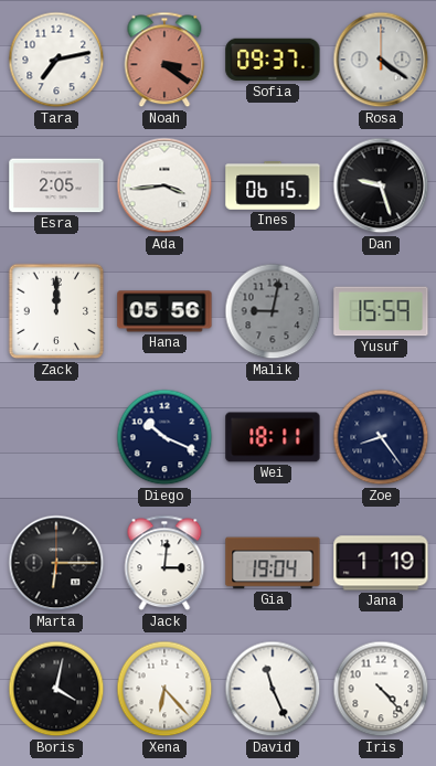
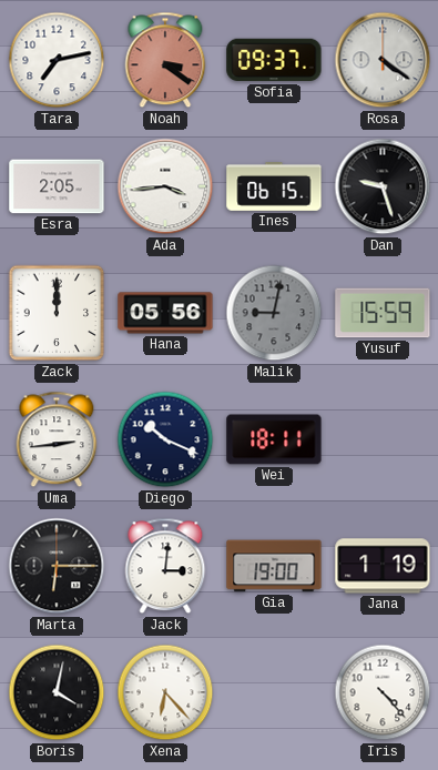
Uma: none -> 2:44 (57, 439)
Zoe: 8:24 -> none (381, 437)
Gia: 19:04 -> 19:00 (274, 566)
David: 11:26 -> none (273, 689)
